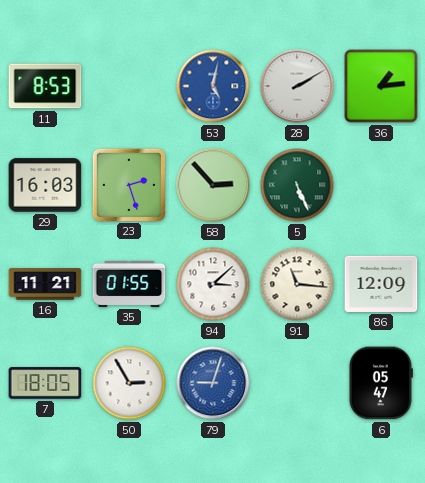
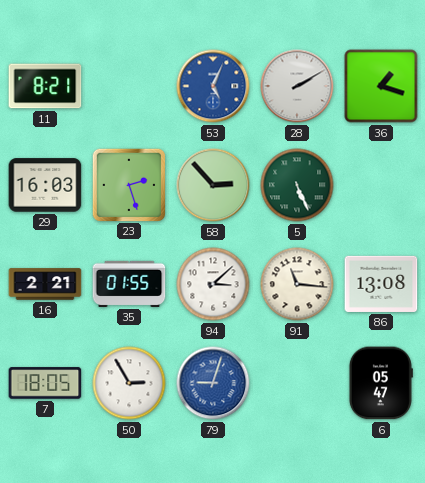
11: 8:53 -> 8:21 (45, 86)
53: 5:02 -> 5:04 (213, 86)
36: 1:14 -> 1:18 (381, 86)
16: 11:21 -> 2:21 (45, 284)
86: 12:09 -> 13:08 (381, 284)
